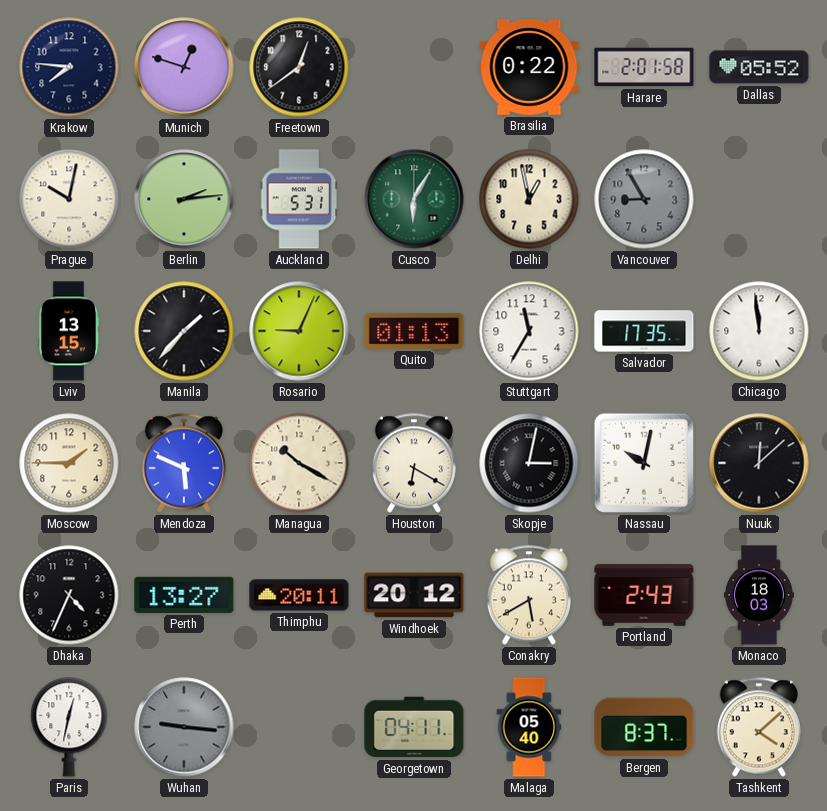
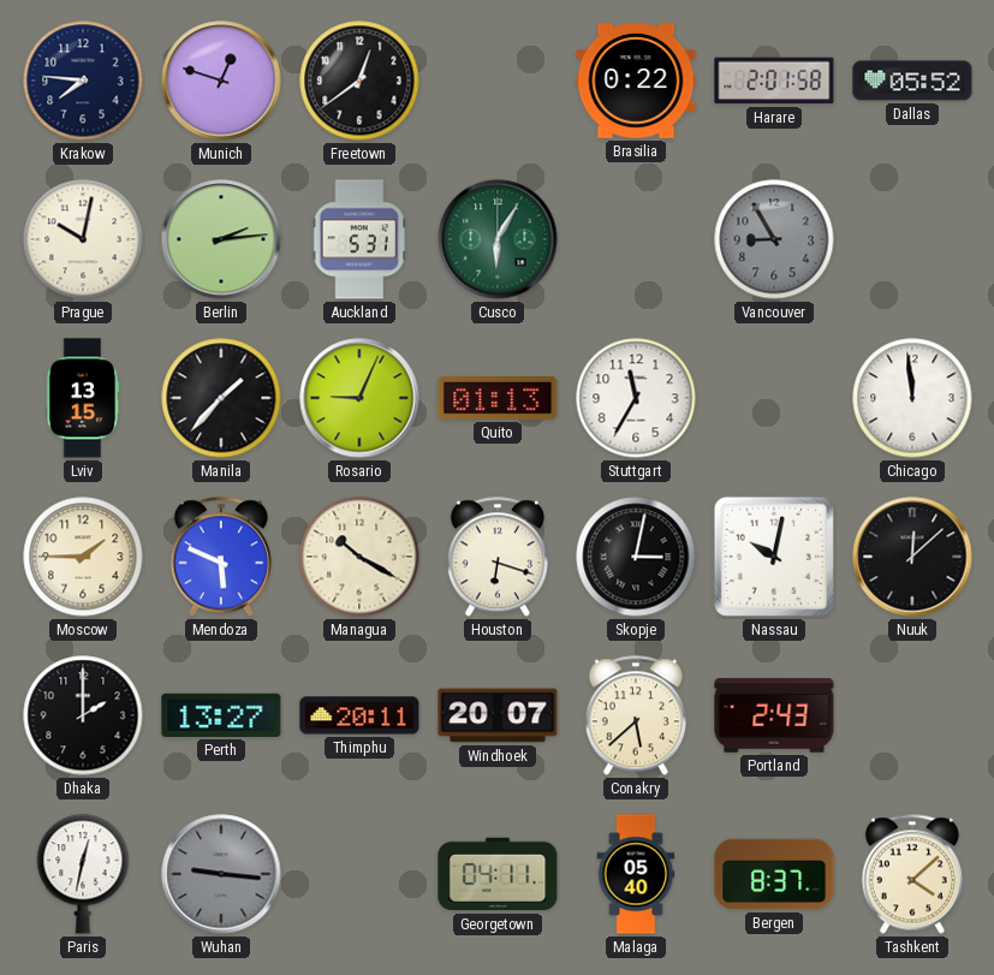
Delhi: 12:58 -> none (529, 199)
Salvador: 17:35 -> none (644, 331)
Houston: 6:20 -> 6:18 (498, 557)
Dhaka: 4:34 -> 2:00 (83, 715)
Windhoek: 20:12 -> 20:07 (498, 715)
Conakry: 5:40 -> 5:38 (636, 715)
Monaco: 18:03 -> none (759, 595)
